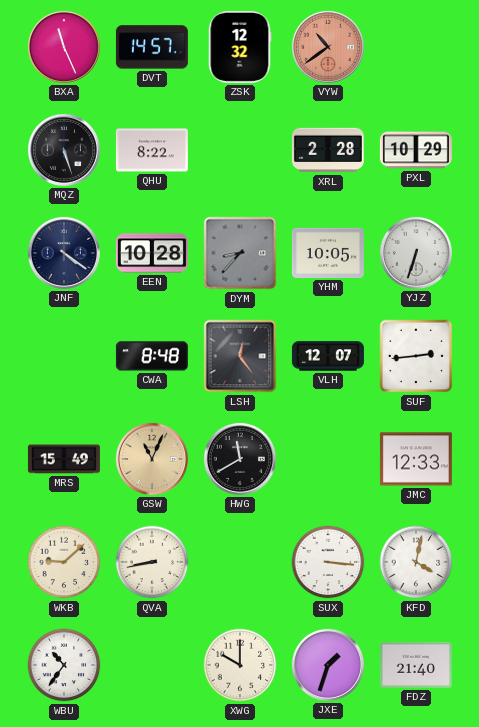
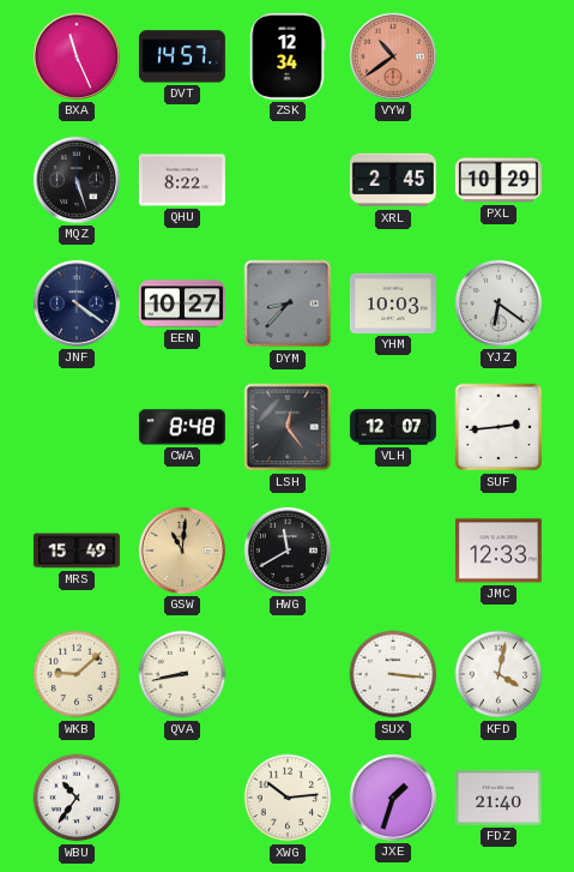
ZSK: 12:32 -> 12:34 (288, 56)
XRL: 2:28 -> 2:45 (393, 180)
EEN: 10:28 -> 10:27 (182, 303)
YHM: 10:05 -> 10:03 (393, 303)
YJZ: 6:33 -> 6:21 (499, 303)
GSW: 11:04 -> 11:01 (182, 551)
XWG: 10:00 -> 10:14 (288, 798)
